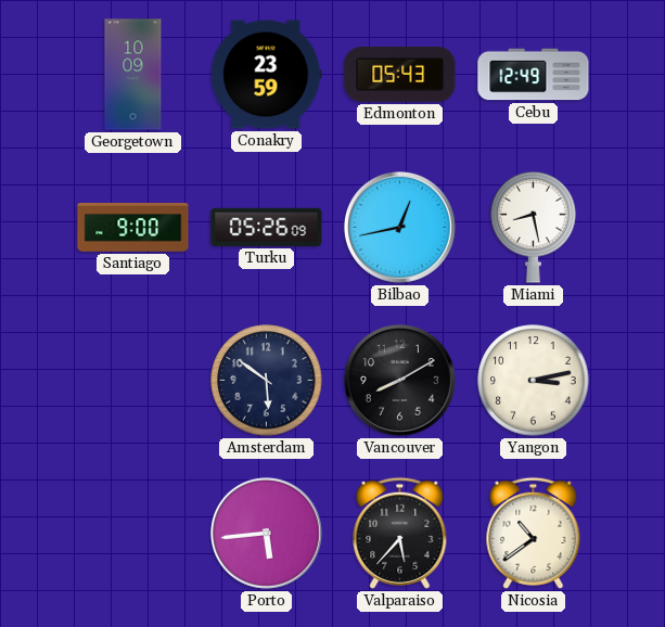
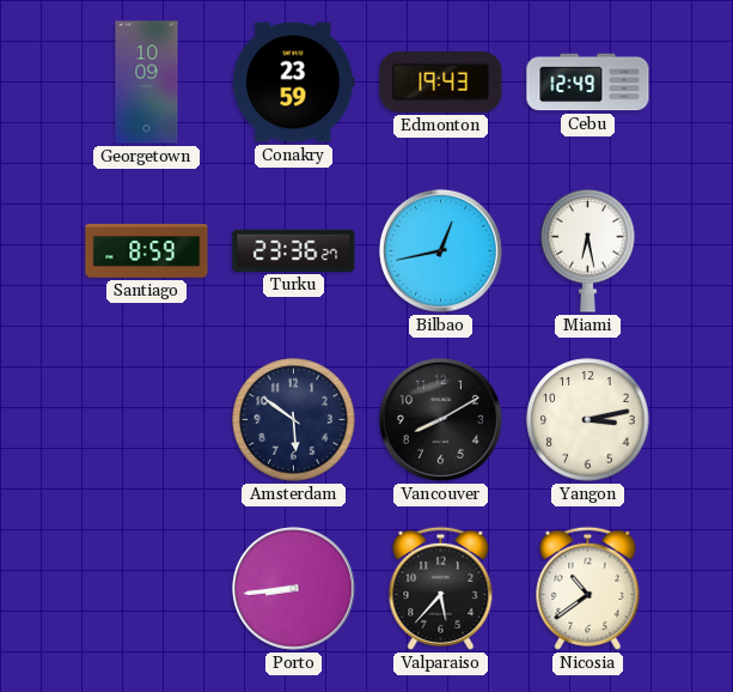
Edmonton: 05:43 -> 19:43 (441, 81)
Santiago: 9:00 -> 8:59 (147, 251)
Turku: 05:26 -> 23:36 (294, 250)
Miami: 8:28 -> 6:28 (588, 250)
Porto: 5:44 -> 8:44 (293, 588)
